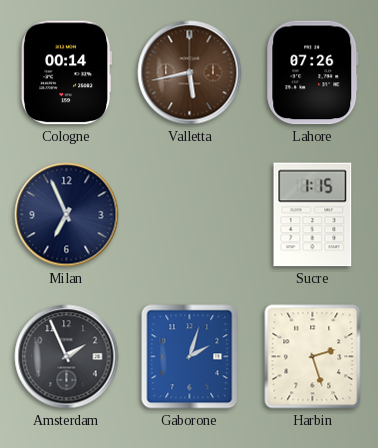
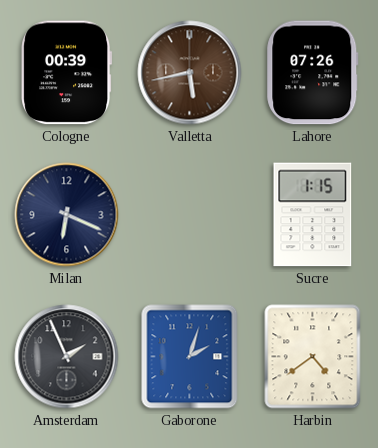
Cologne: 00:14 -> 00:39 (67, 73)
Milan: 6:56 -> 6:19 (67, 215)
Harbin: 2:27 -> 4:39 (313, 357)
